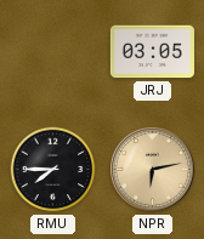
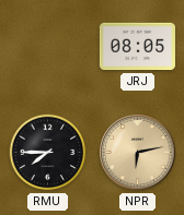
JRJ: 03:05 -> 08:05 (137, 47)
